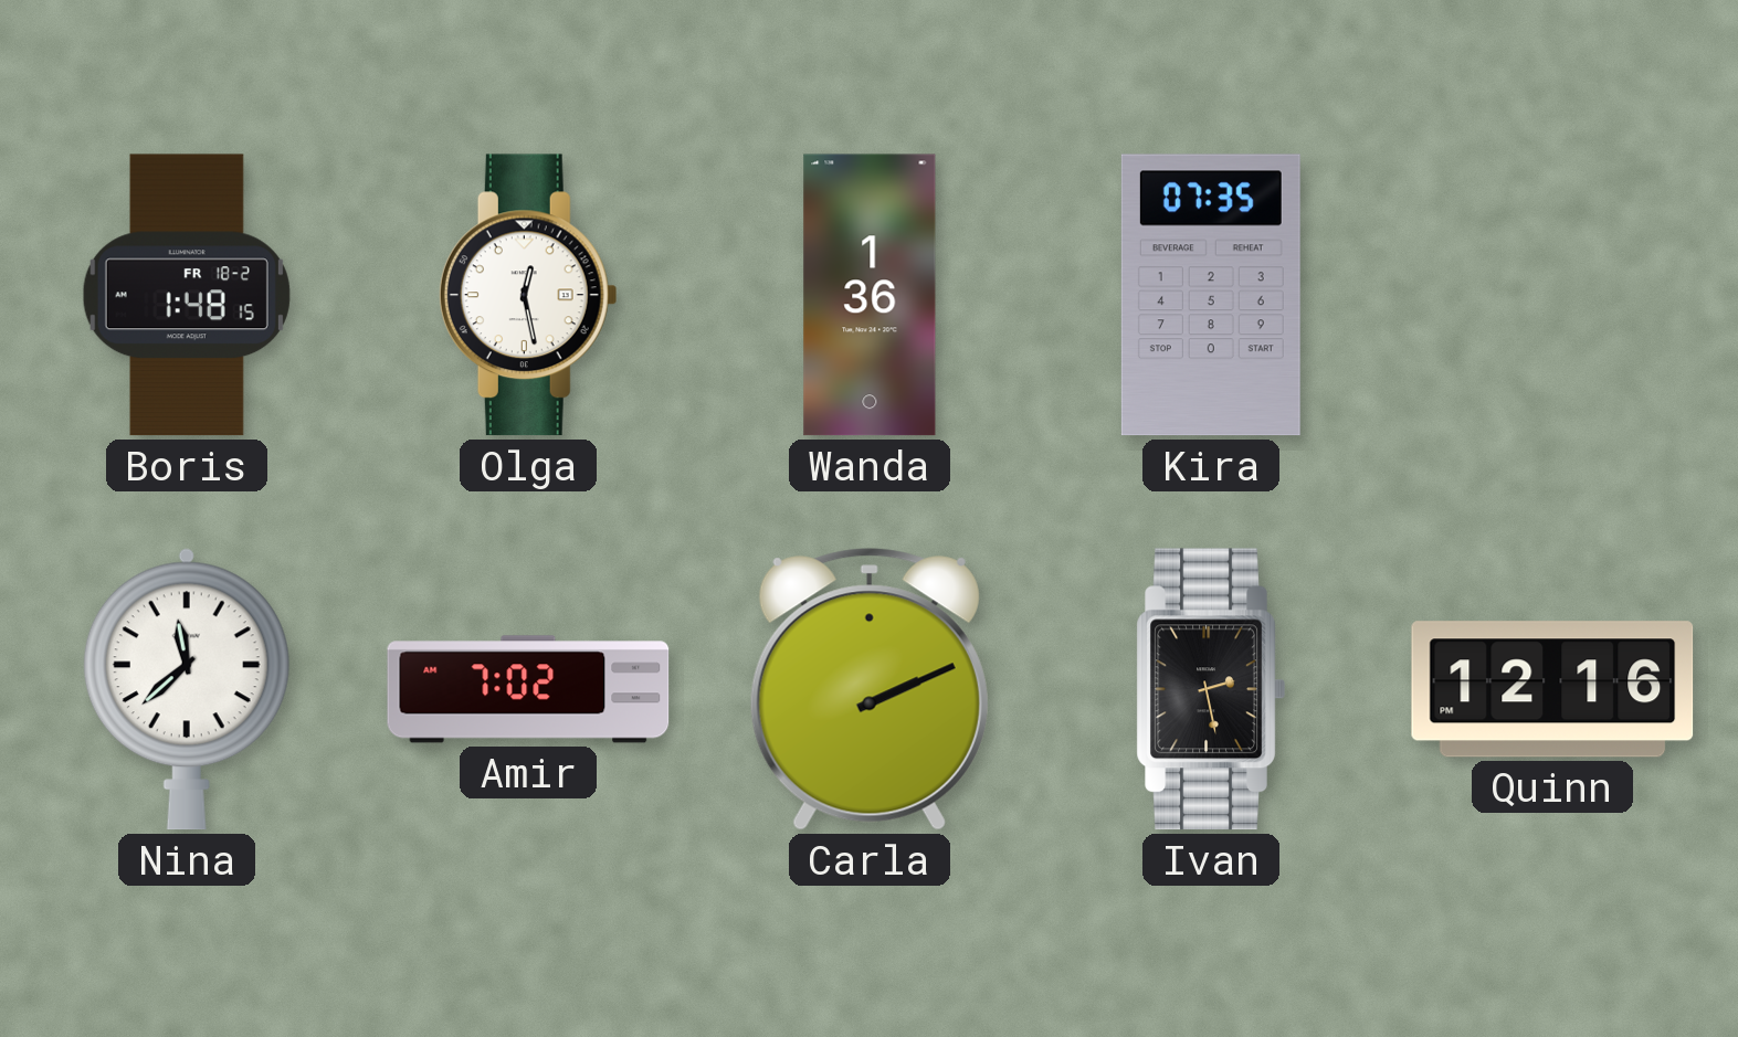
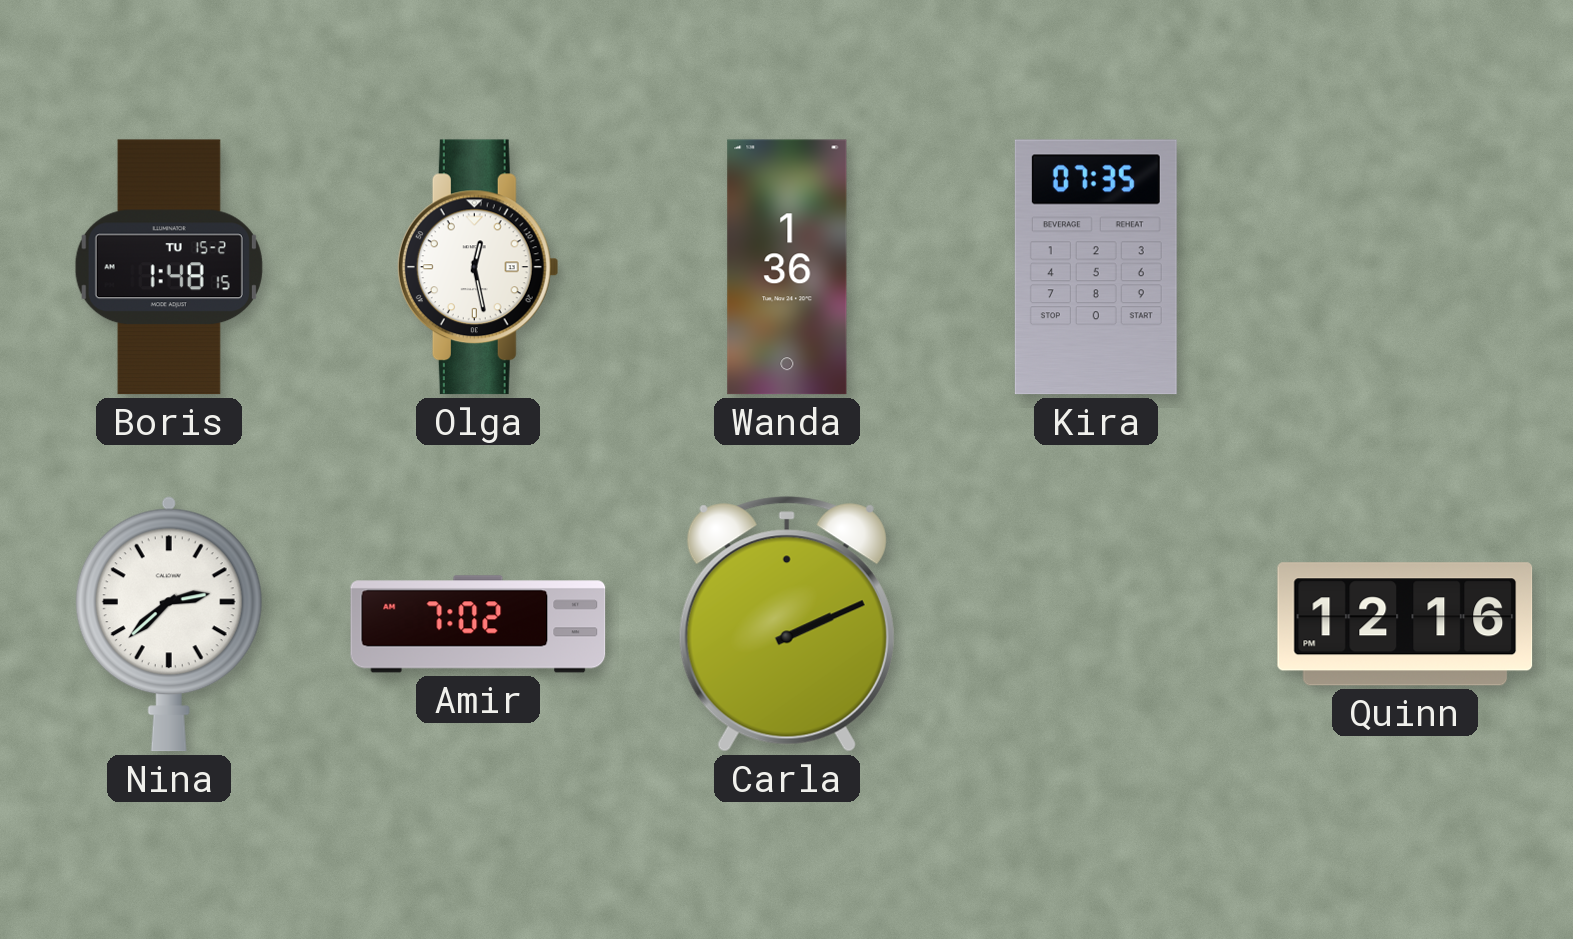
Boris date: FR 18-2 -> TU 15-2 (169, 267)
Nina: 11:38 -> 2:38 (169, 624)
Ivan: 2:28 -> none (1211, 689)
